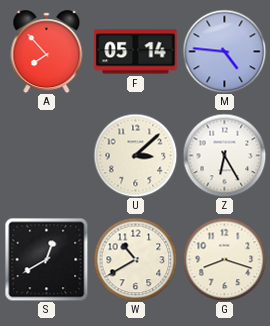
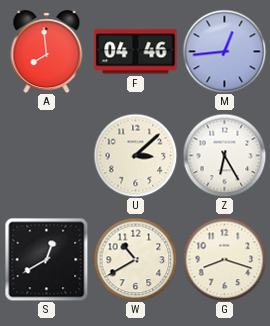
A: 7:53 -> 7:59 (47, 52)
F: 05:14 -> 04:46 (136, 52)
M: 4:46 -> 12:44 (224, 51)
